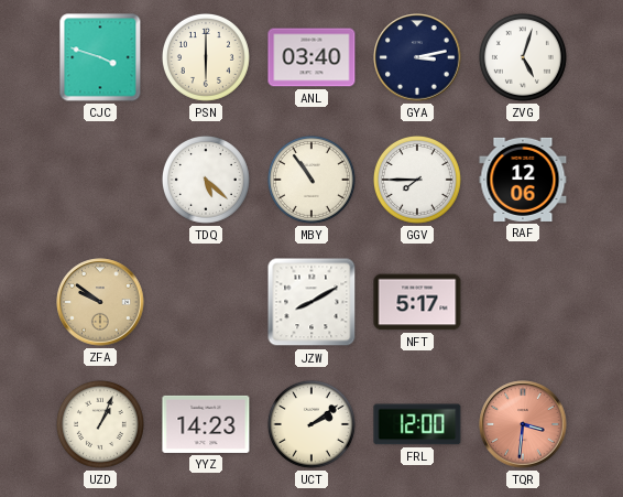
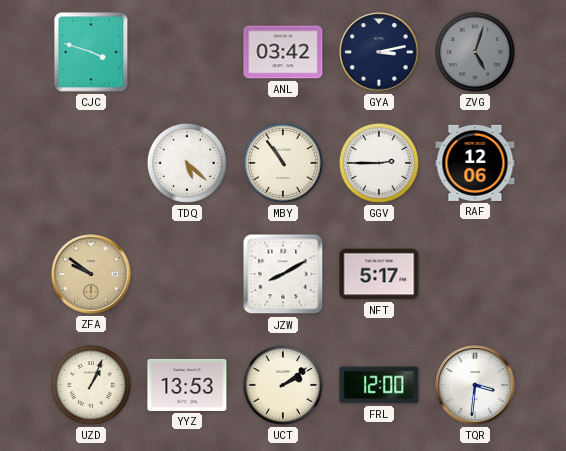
PSN: 6:00 -> none (206, 57)
ANL: 03:40 -> 03:42 (283, 52)
ZVG dial: white -> grey (475, 52)
GGV: 7:45 -> 2:45 (379, 163)
YYZ: 14:23 -> 13:53 (187, 385)
TQR dial: salmon -> white (475, 385)
